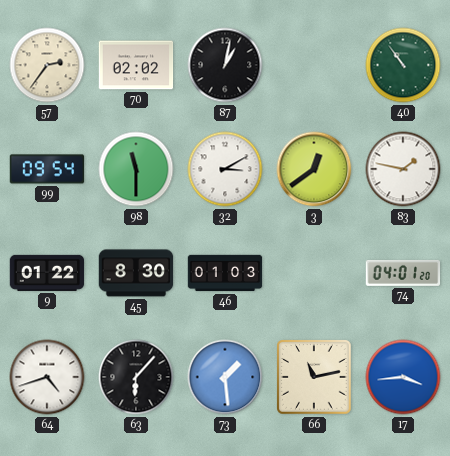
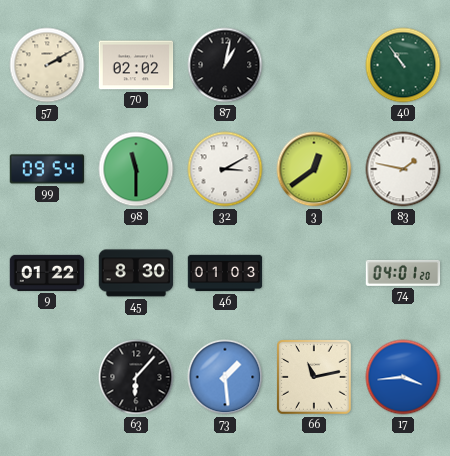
57: 2:36 -> 2:10 (47, 65)
64: 4:42 -> none (47, 377)
